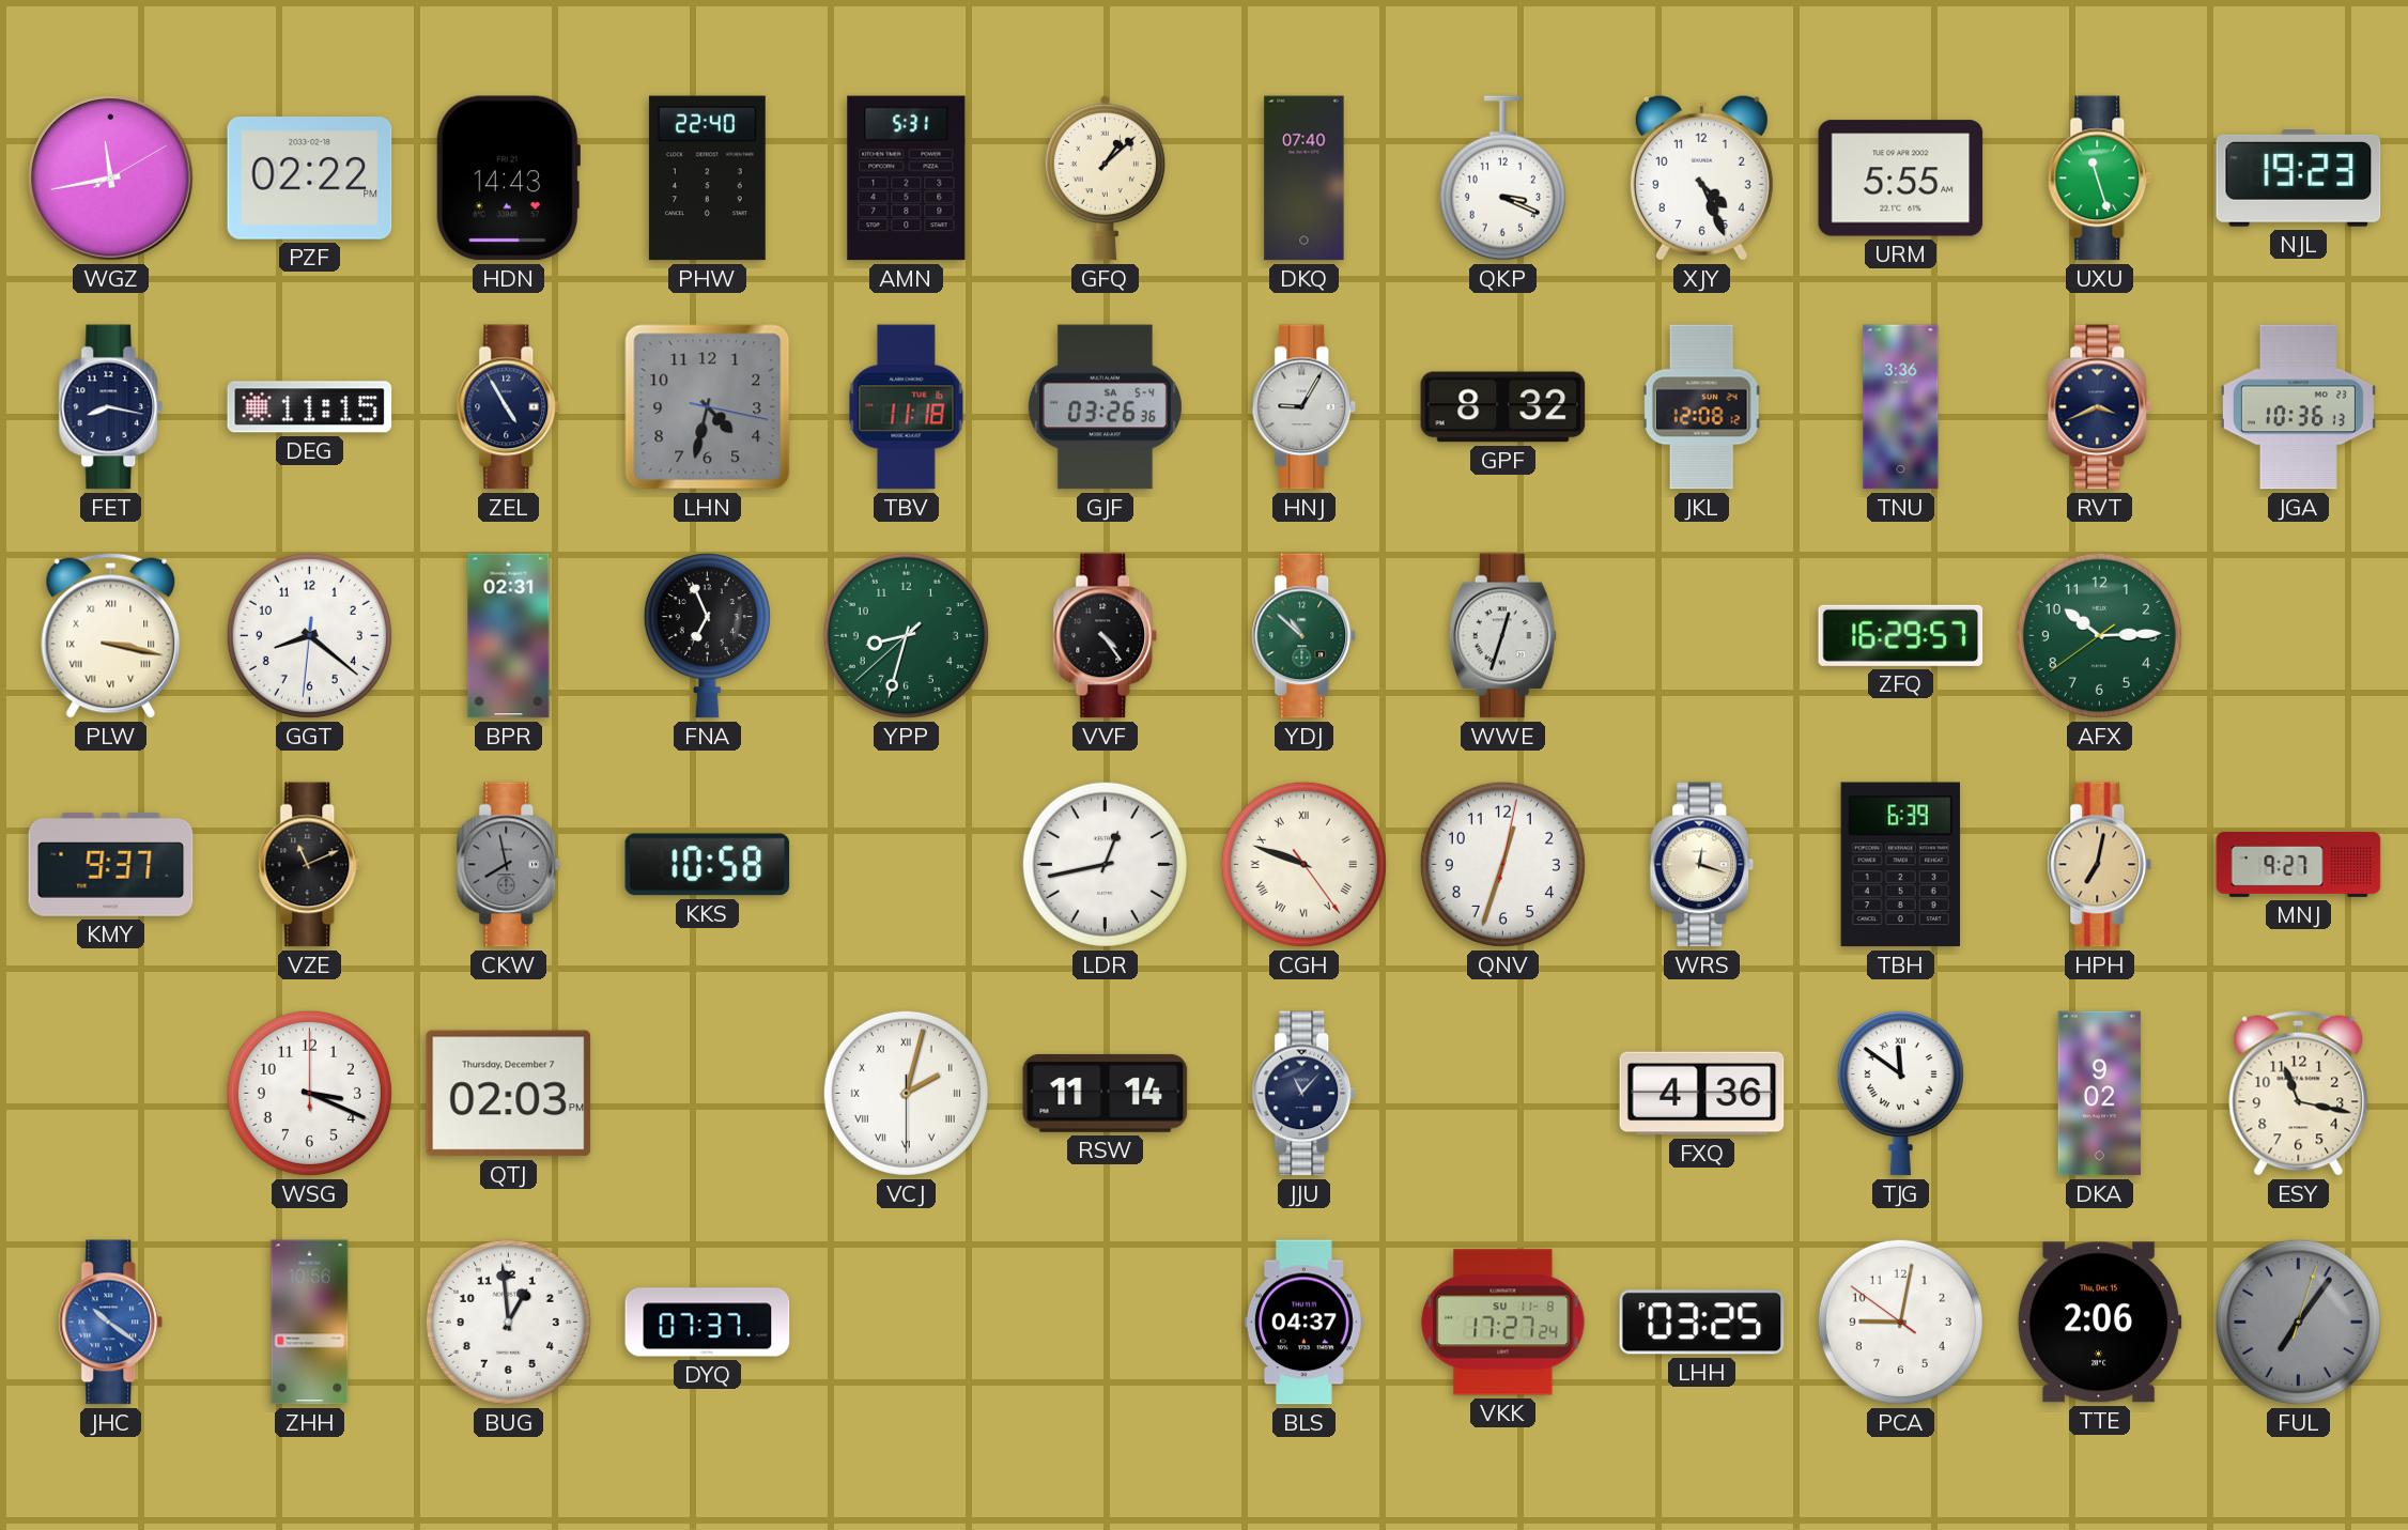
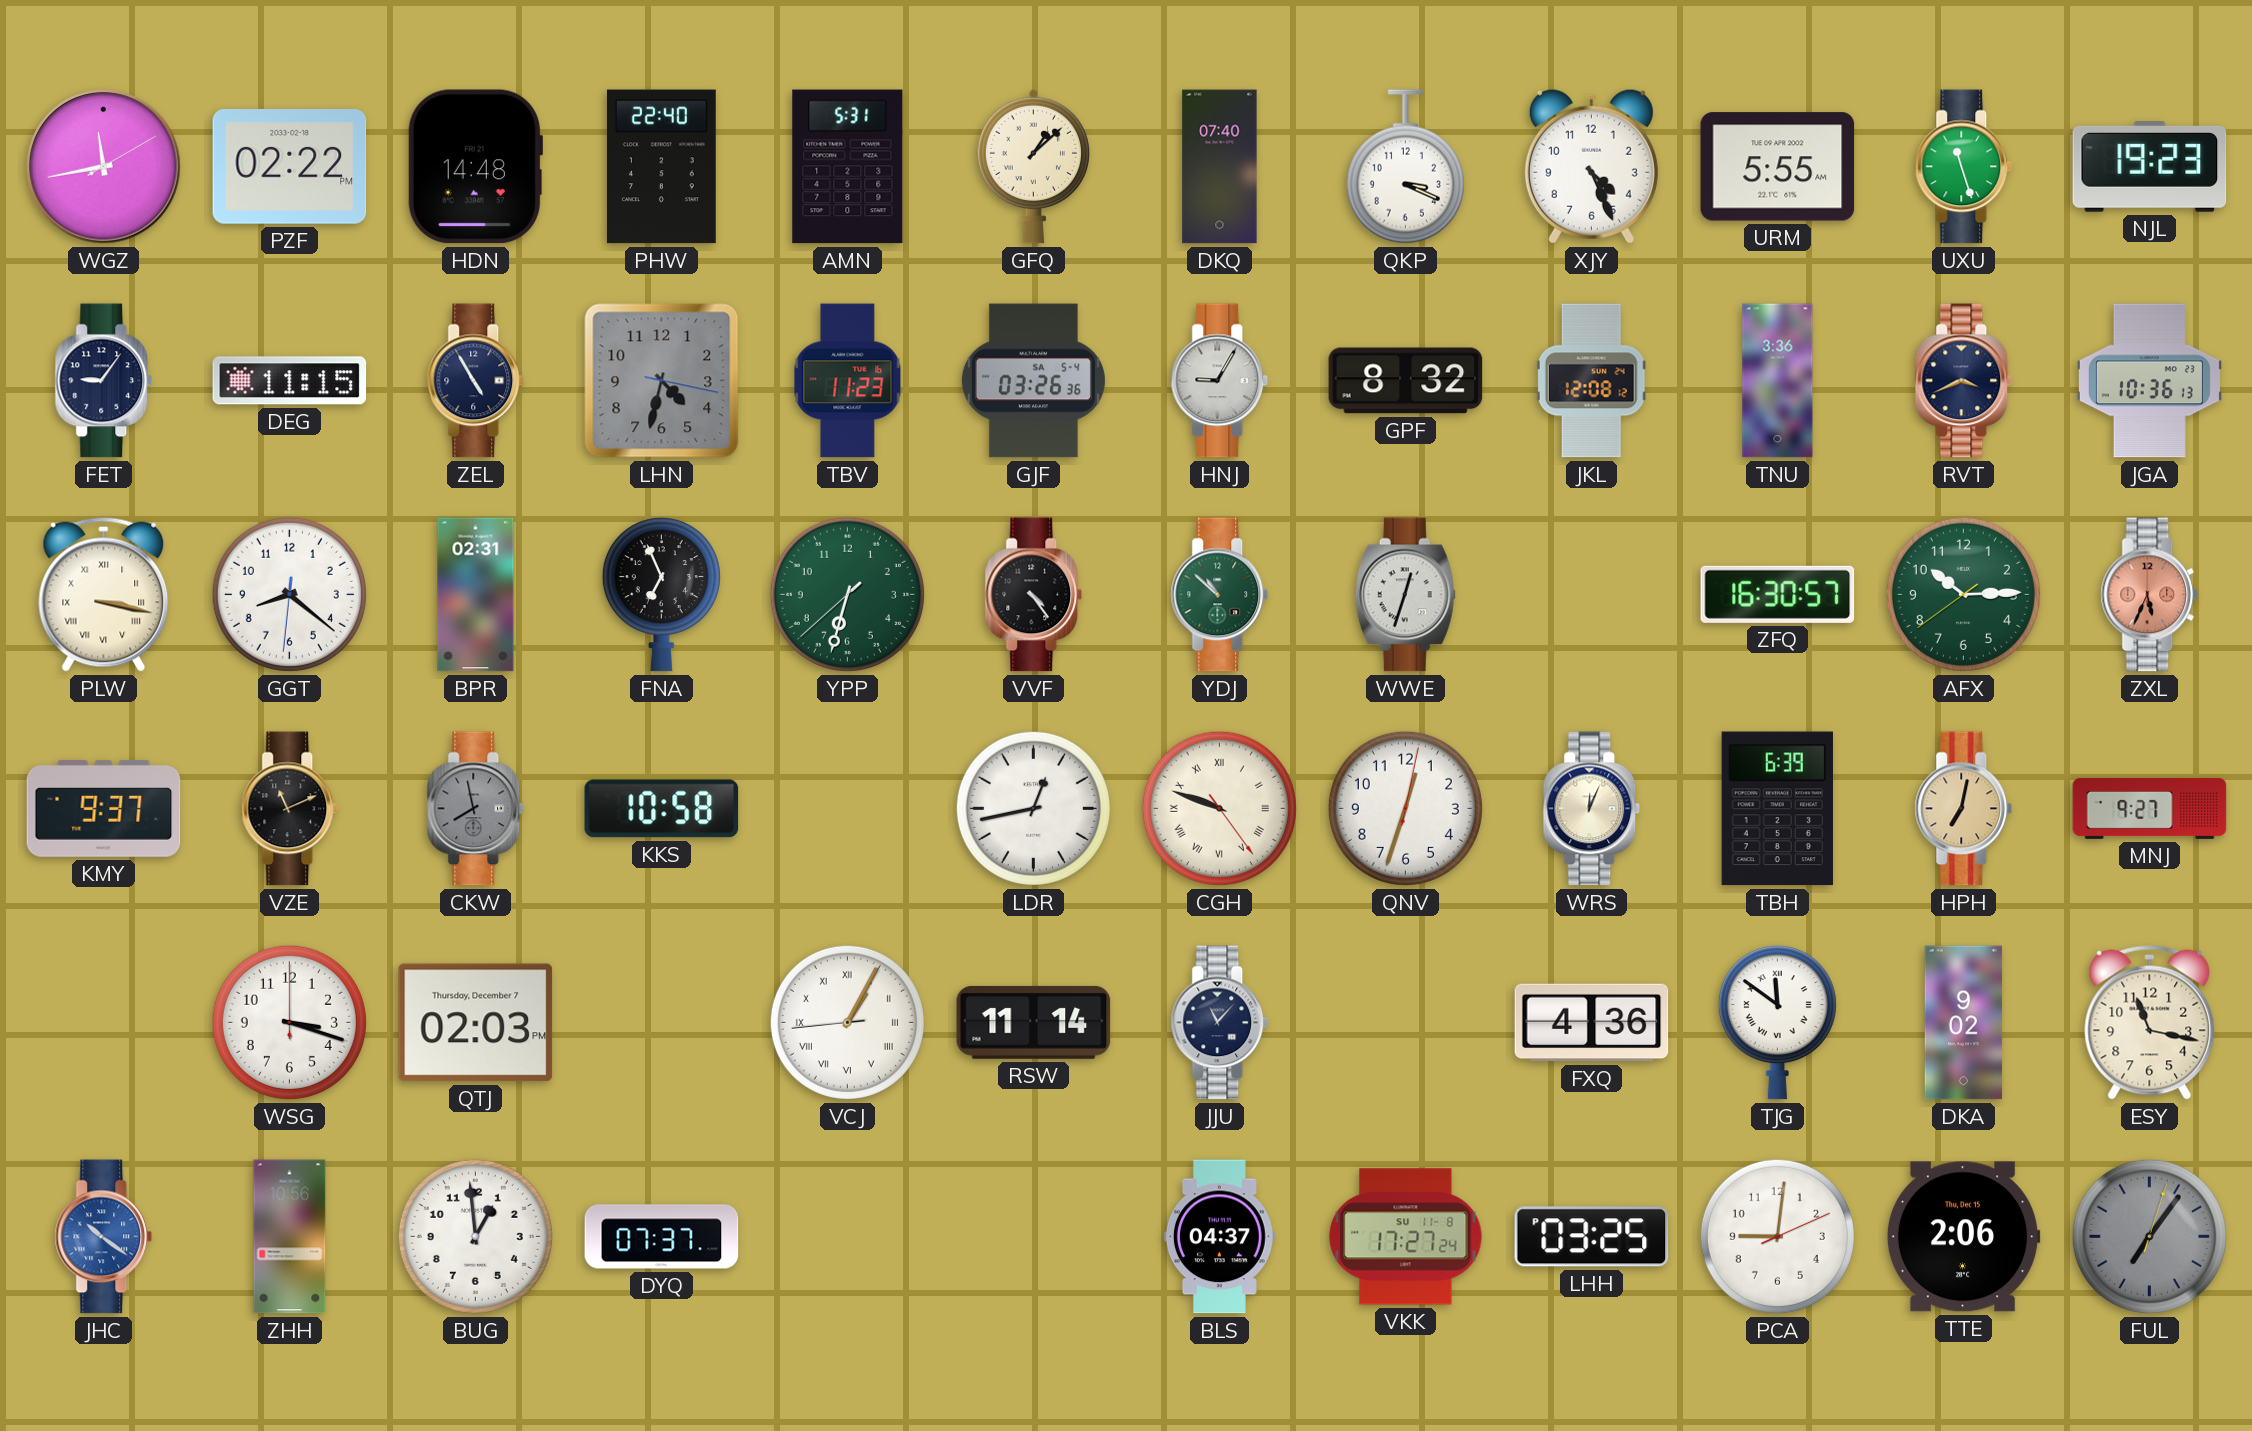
HDN: 14:43 -> 14:48 (475, 167)
FET: 8:17 -> 9:06 (104, 381)
TBV: 11:18 -> 11:23 (848, 381)
YPP: 8:32 -> 6:32 (847, 594)
ZFQ: 16:29 -> 16:30 (1778, 594)
ZXL: none -> 5:34 (2150, 595)
WRS: 12:18 -> 12:04 (1592, 809)
WSG: 3:19 -> 3:18 (289, 1022)
VCJ: 2:02 -> 1:04 (847, 1022)
PCA: 9:01:51 -> 9:01:11 (1777, 1236)
